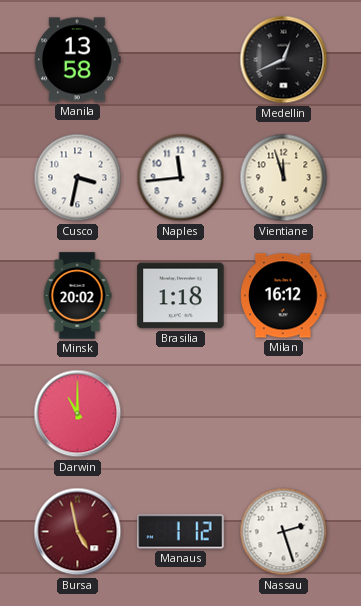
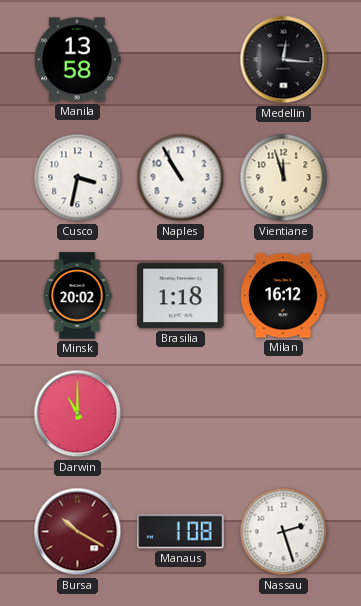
Medellin: 12:41 -> 12:16 (284, 60)
Naples: 11:44 -> 10:55 (181, 178)
Bursa: 4:58 -> 10:20 (78, 532)
Manaus: 1:12 -> 1:08 (181, 532)
